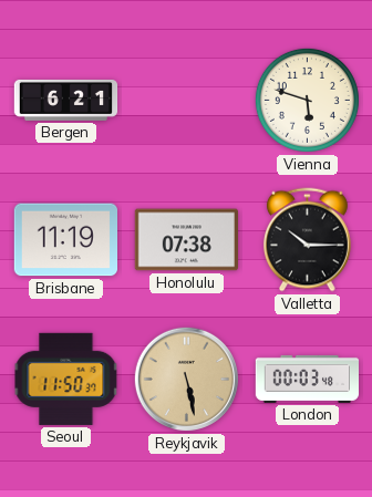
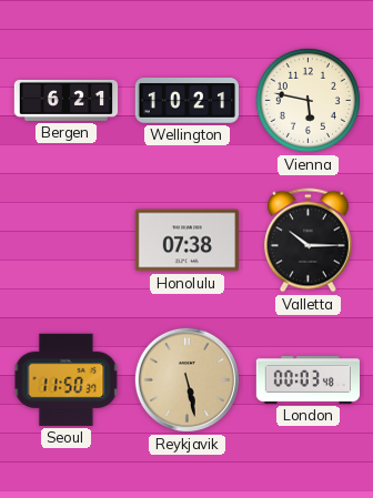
Wellington: none -> 10:21 (188, 101)
Vienna: 5:48 -> 5:47 (308, 100)
Brisbane: 11:19 -> none (65, 240)
